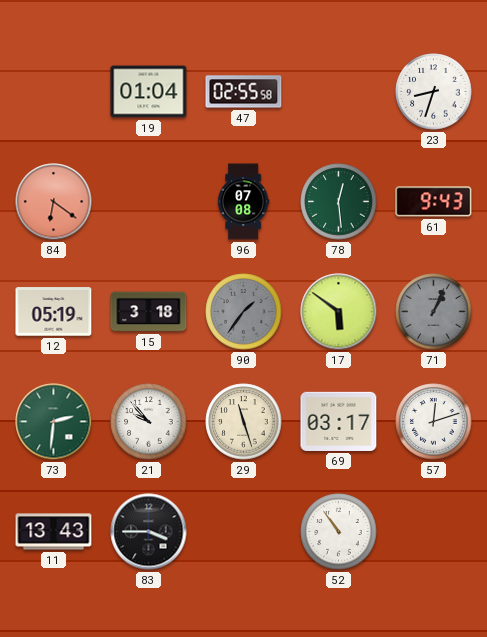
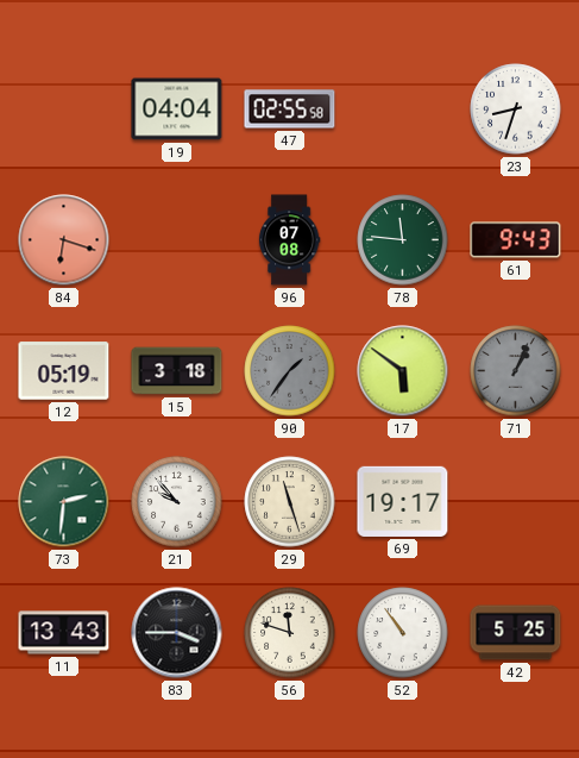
19: 01:04 -> 04:04 (177, 109)
84: 6:21 -> 6:18 (64, 240)
78: 12:29 -> 11:46 (403, 240)
69: 03:17 -> 19:17 (403, 501)
57: 12:12 -> none (434, 422)
56: none -> 11:48 (290, 633)
42: none -> 5:25 (516, 633)
